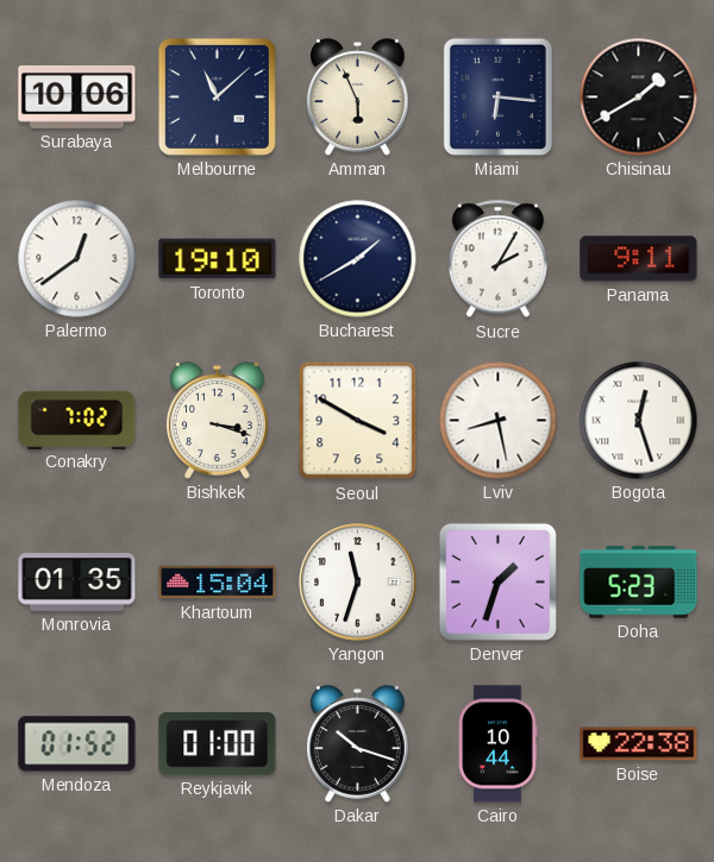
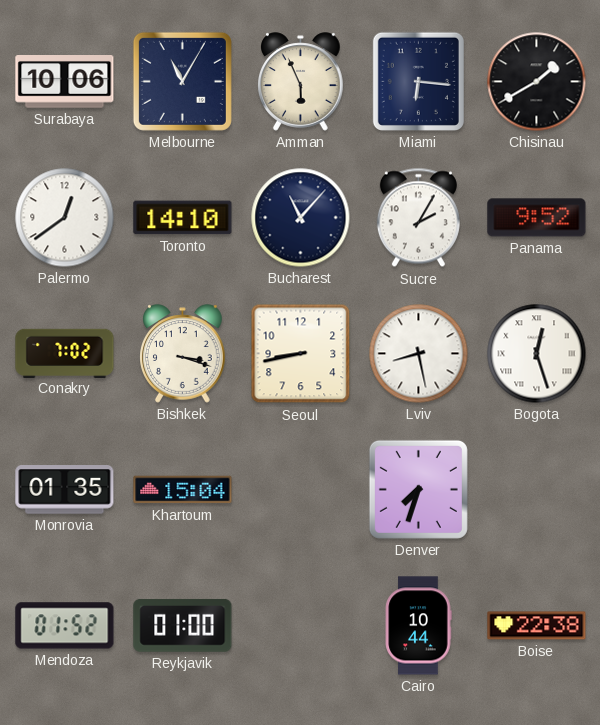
Melbourne: 11:08 -> 11:05 (182, 81)
Toronto: 19:10 -> 14:10 (183, 218)
Bucharest: 1:40 -> 11:07 (301, 218)
Panama: 9:11 -> 9:52 (537, 218)
Seoul: 3:50 -> 8:43 (301, 354)
Yangon: 11:33 -> none (358, 583)
Denver: 1:33 -> 7:33 (418, 489)
Doha: 5:23 -> none (639, 583)
Dakar: 10:18 -> none (358, 744)
